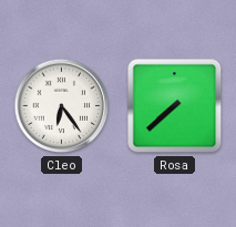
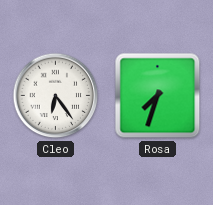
Rosa: 7:38 -> 7:33 (158, 96)
